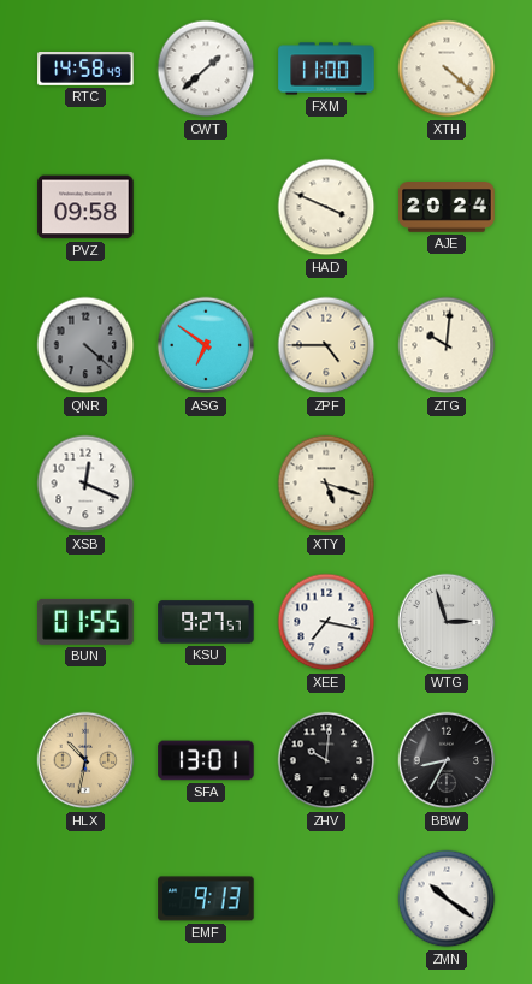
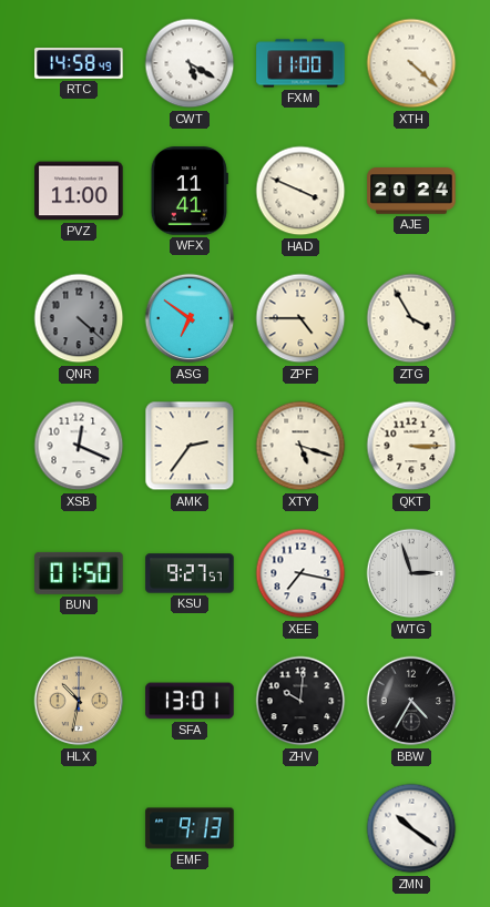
CWT: 1:38 -> 5:20 (190, 63)
PVZ: 09:58 -> 11:00 (79, 191)
WFX: none -> 11:41 (190, 191)
ZTG: 10:01 -> 3:55 (411, 318)
AMK: none -> 2:36 (190, 446)
QKT: none -> 3:15 (411, 446)
BUN: 01:55 -> 01:50 (79, 573)
BBW: 8:35 -> 4:35 (411, 701)
